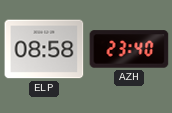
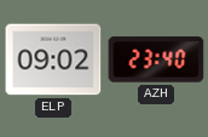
ELP: 08:58 -> 09:02 (53, 59)
